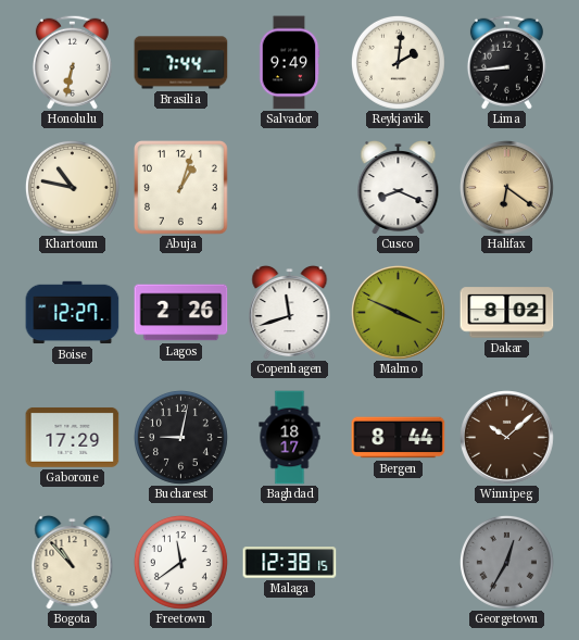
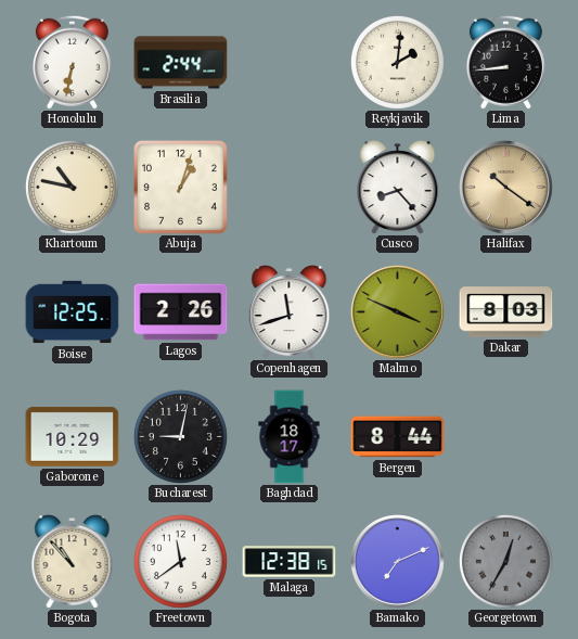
Brasilia: 7:44 -> 2:44 (181, 63)
Salvador: 9:49 -> none (289, 63)
Cusco: 8:19 -> 8:23 (398, 187)
Halifax: 6:21 -> 10:21 (506, 188)
Boise: 12:27 -> 12:25 (73, 312)
Dakar: 8:02 -> 8:03 (506, 312)
Gaborone: 17:29 -> 10:29 (73, 436)
Winnipeg: 10:08 -> none (507, 438)
Bamako: none -> 7:11 (398, 562)
